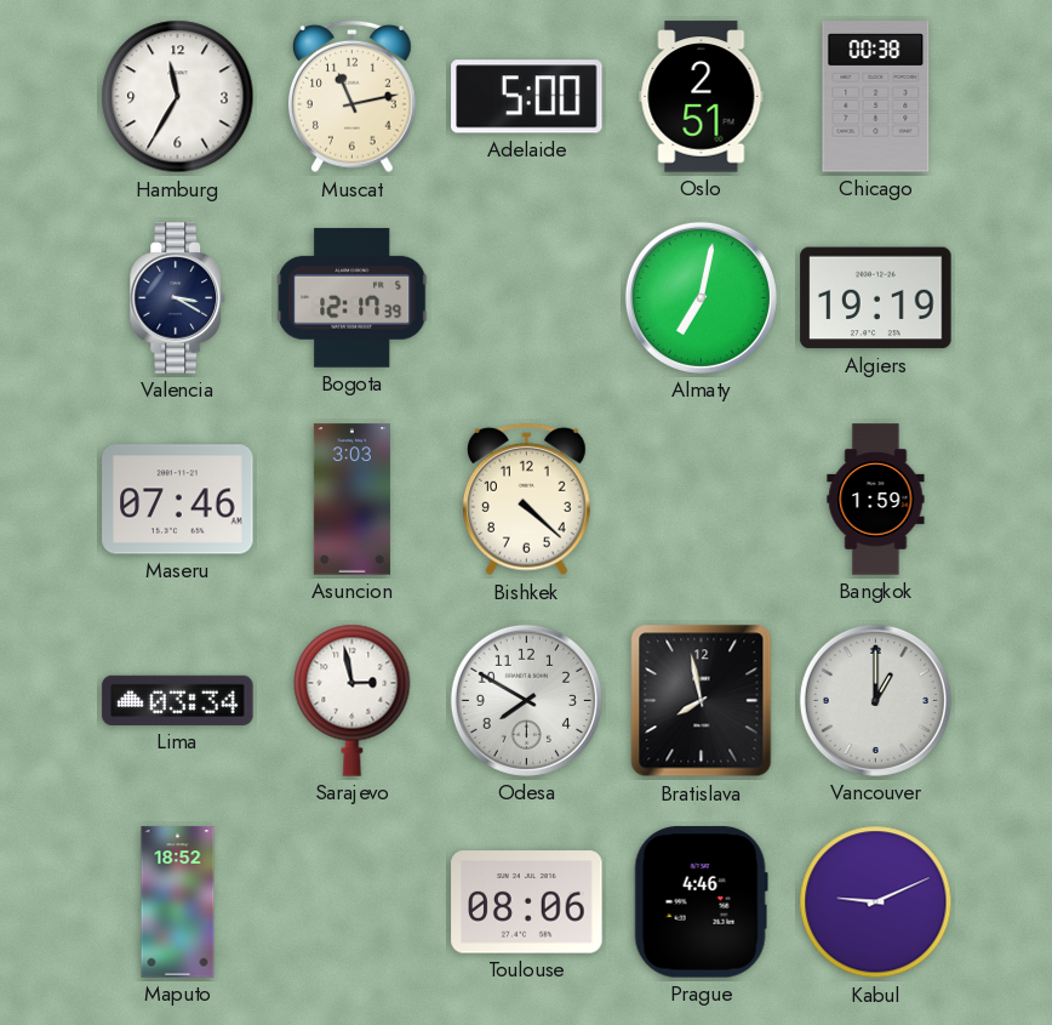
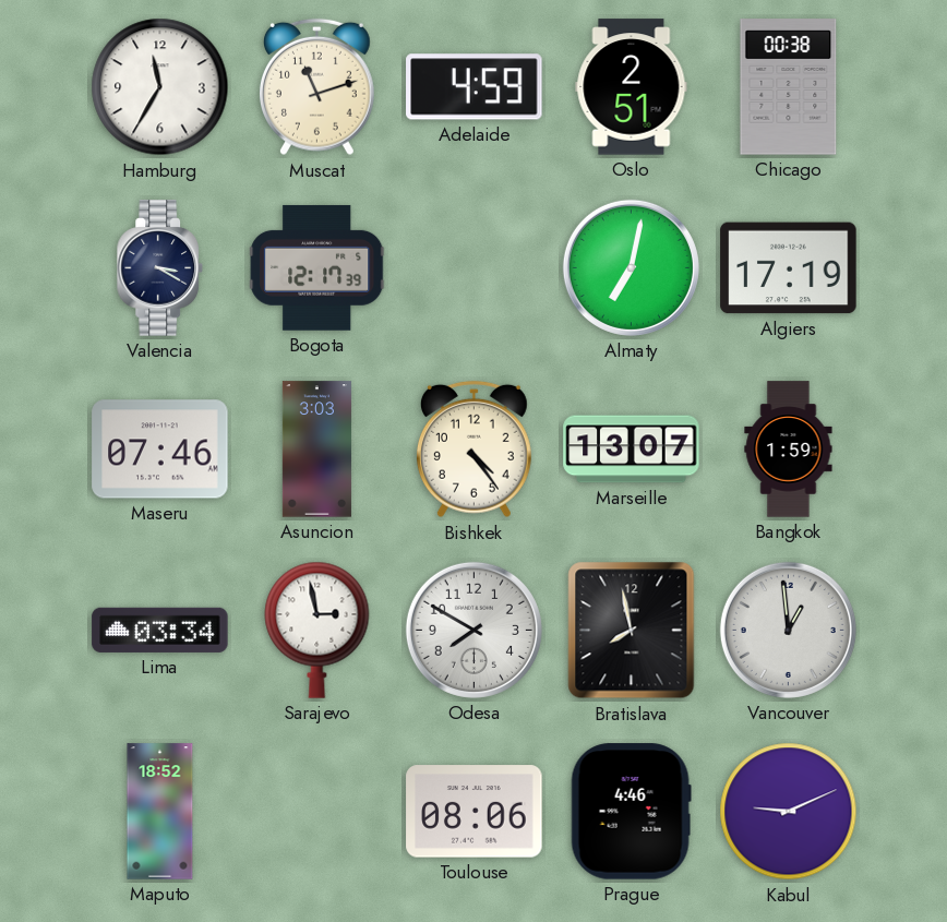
Muscat: 11:13 -> 11:12 (316, 87)
Adelaide: 5:00 -> 4:59 (475, 87)
Algiers: 19:19 -> 17:19 (789, 268)
Bishkek: 4:22 -> 4:24 (474, 450)
Marseille: none -> 13:07 (632, 450)
Vancouver: 1:00 -> 12:59 (788, 630)
